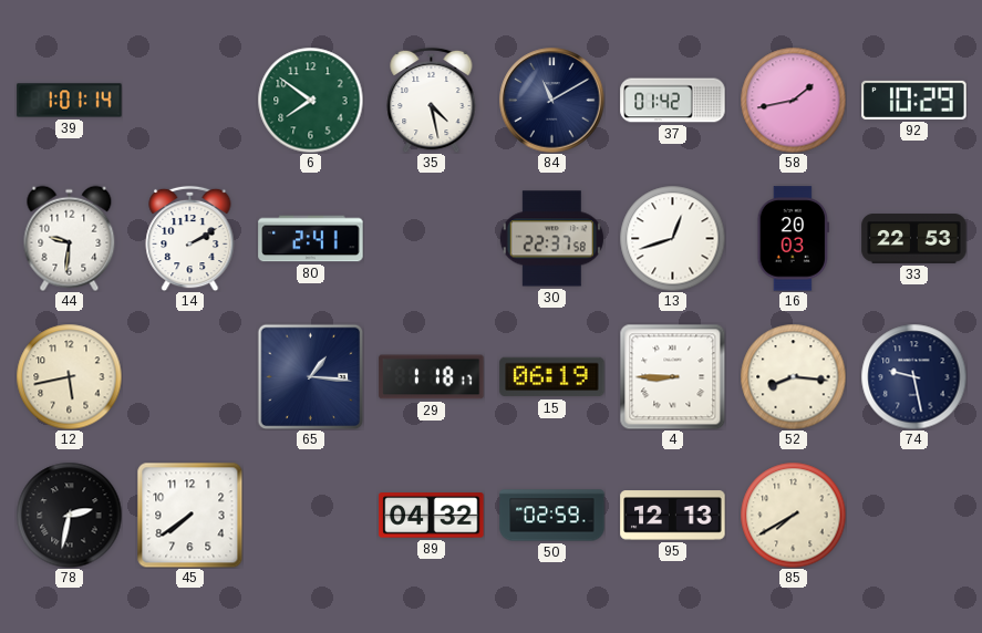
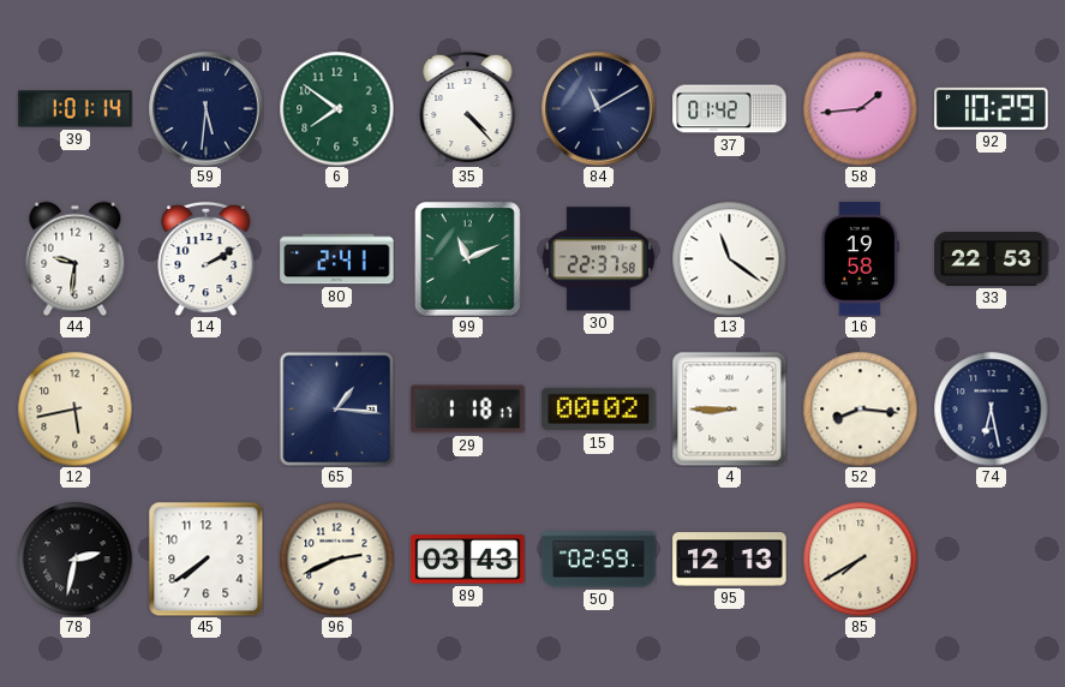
59: none -> 5:31 (207, 109)
35: 4:28 -> 4:23 (468, 108)
58: 1:43 -> 1:44 (860, 108)
99: none -> 11:11 (468, 259)
13: 12:42 -> 11:21 (729, 258)
16: 20:03 -> 19:58 (860, 259)
15: 06:19 -> 00:02 (599, 410)
74: 9:28 -> 6:28 (991, 408)
96: none -> 2:41 (336, 558)
89: 04:32 -> 03:43 (468, 560)
